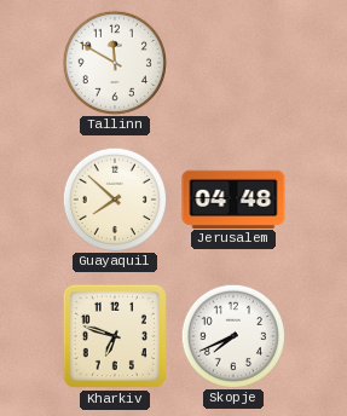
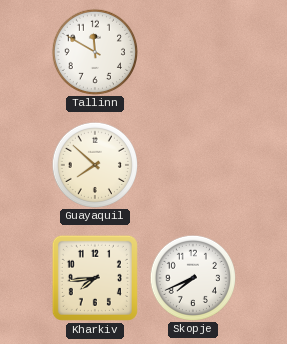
Jerusalem: 04:48 -> none (233, 198)
Kharkiv: 6:48 -> 7:44 (95, 278)
